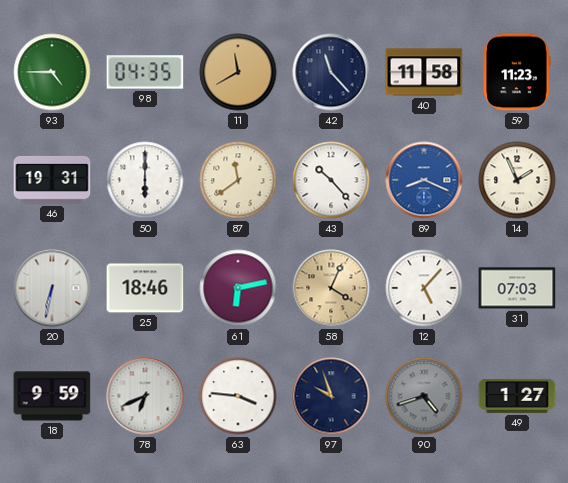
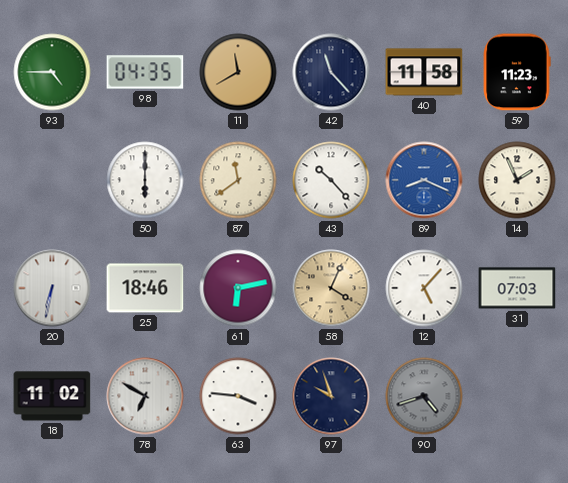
46: 19:31 -> none (52, 180)
18: 9:59 -> 11:02 (52, 396)
78: 6:41 -> 6:50 (145, 396)
49: 1:27 -> none (517, 396)
